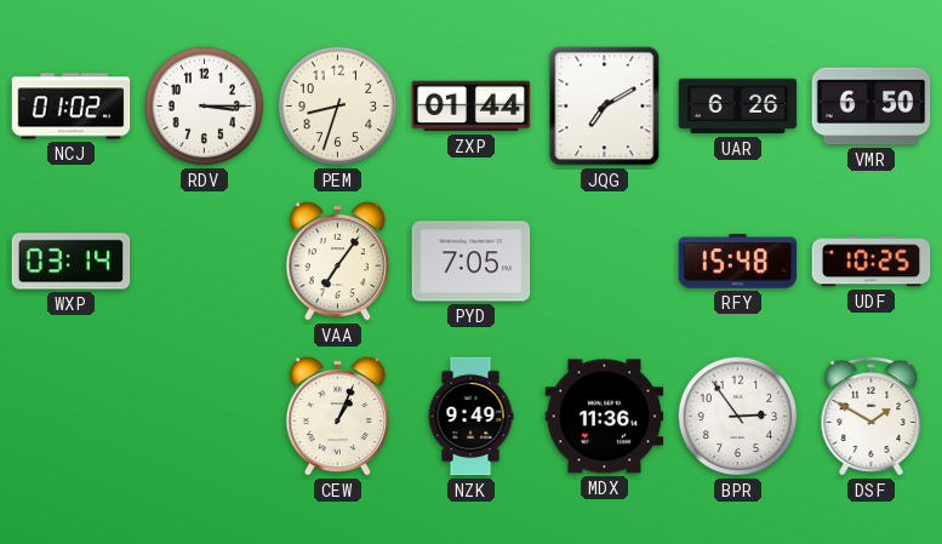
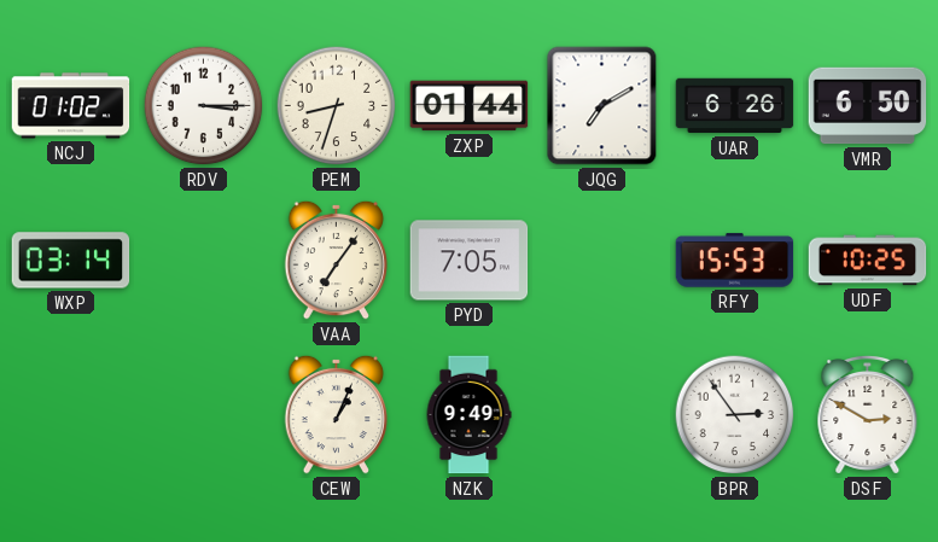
RFY: 15:48 -> 15:53 (735, 261)
MDX: 11:36 -> none (605, 417)
DSF: 1:50 -> 2:50 (868, 414)
